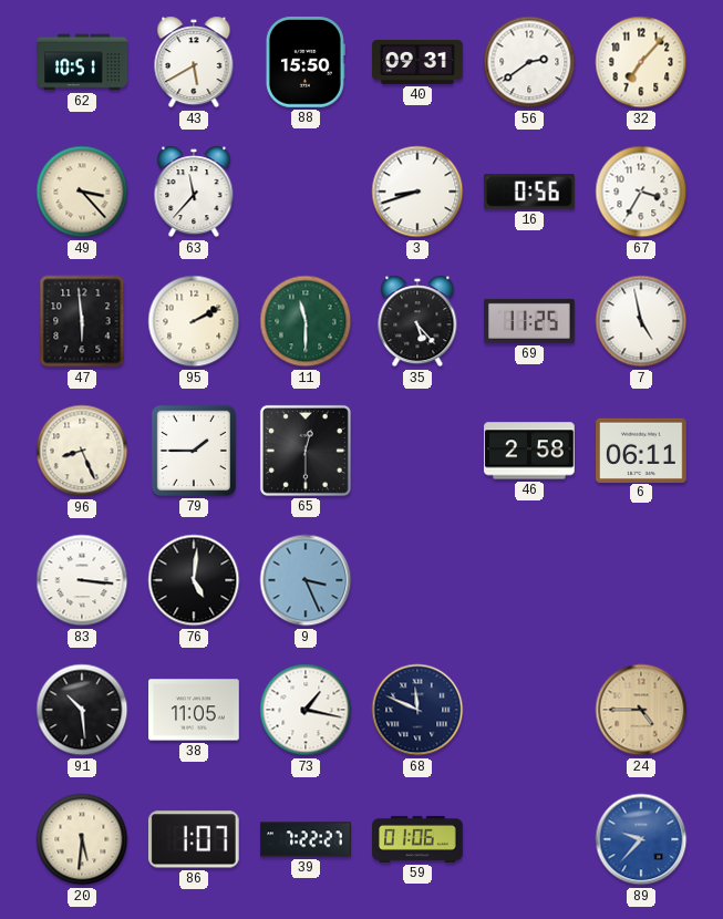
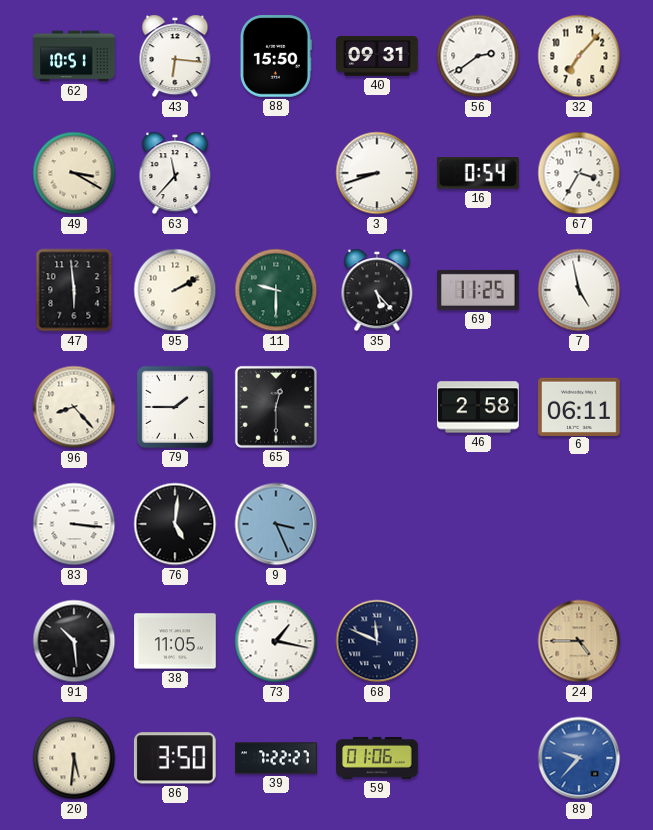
43: 5:40 -> 6:16 (175, 56)
49: 3:23 -> 3:20 (74, 173)
16: 0:56 -> 0:54 (478, 173)
11: 11:30 -> 9:30 (276, 290)
96: 8:26 -> 8:23 (74, 407)
86: 1:07 -> 3:50 (175, 758)
